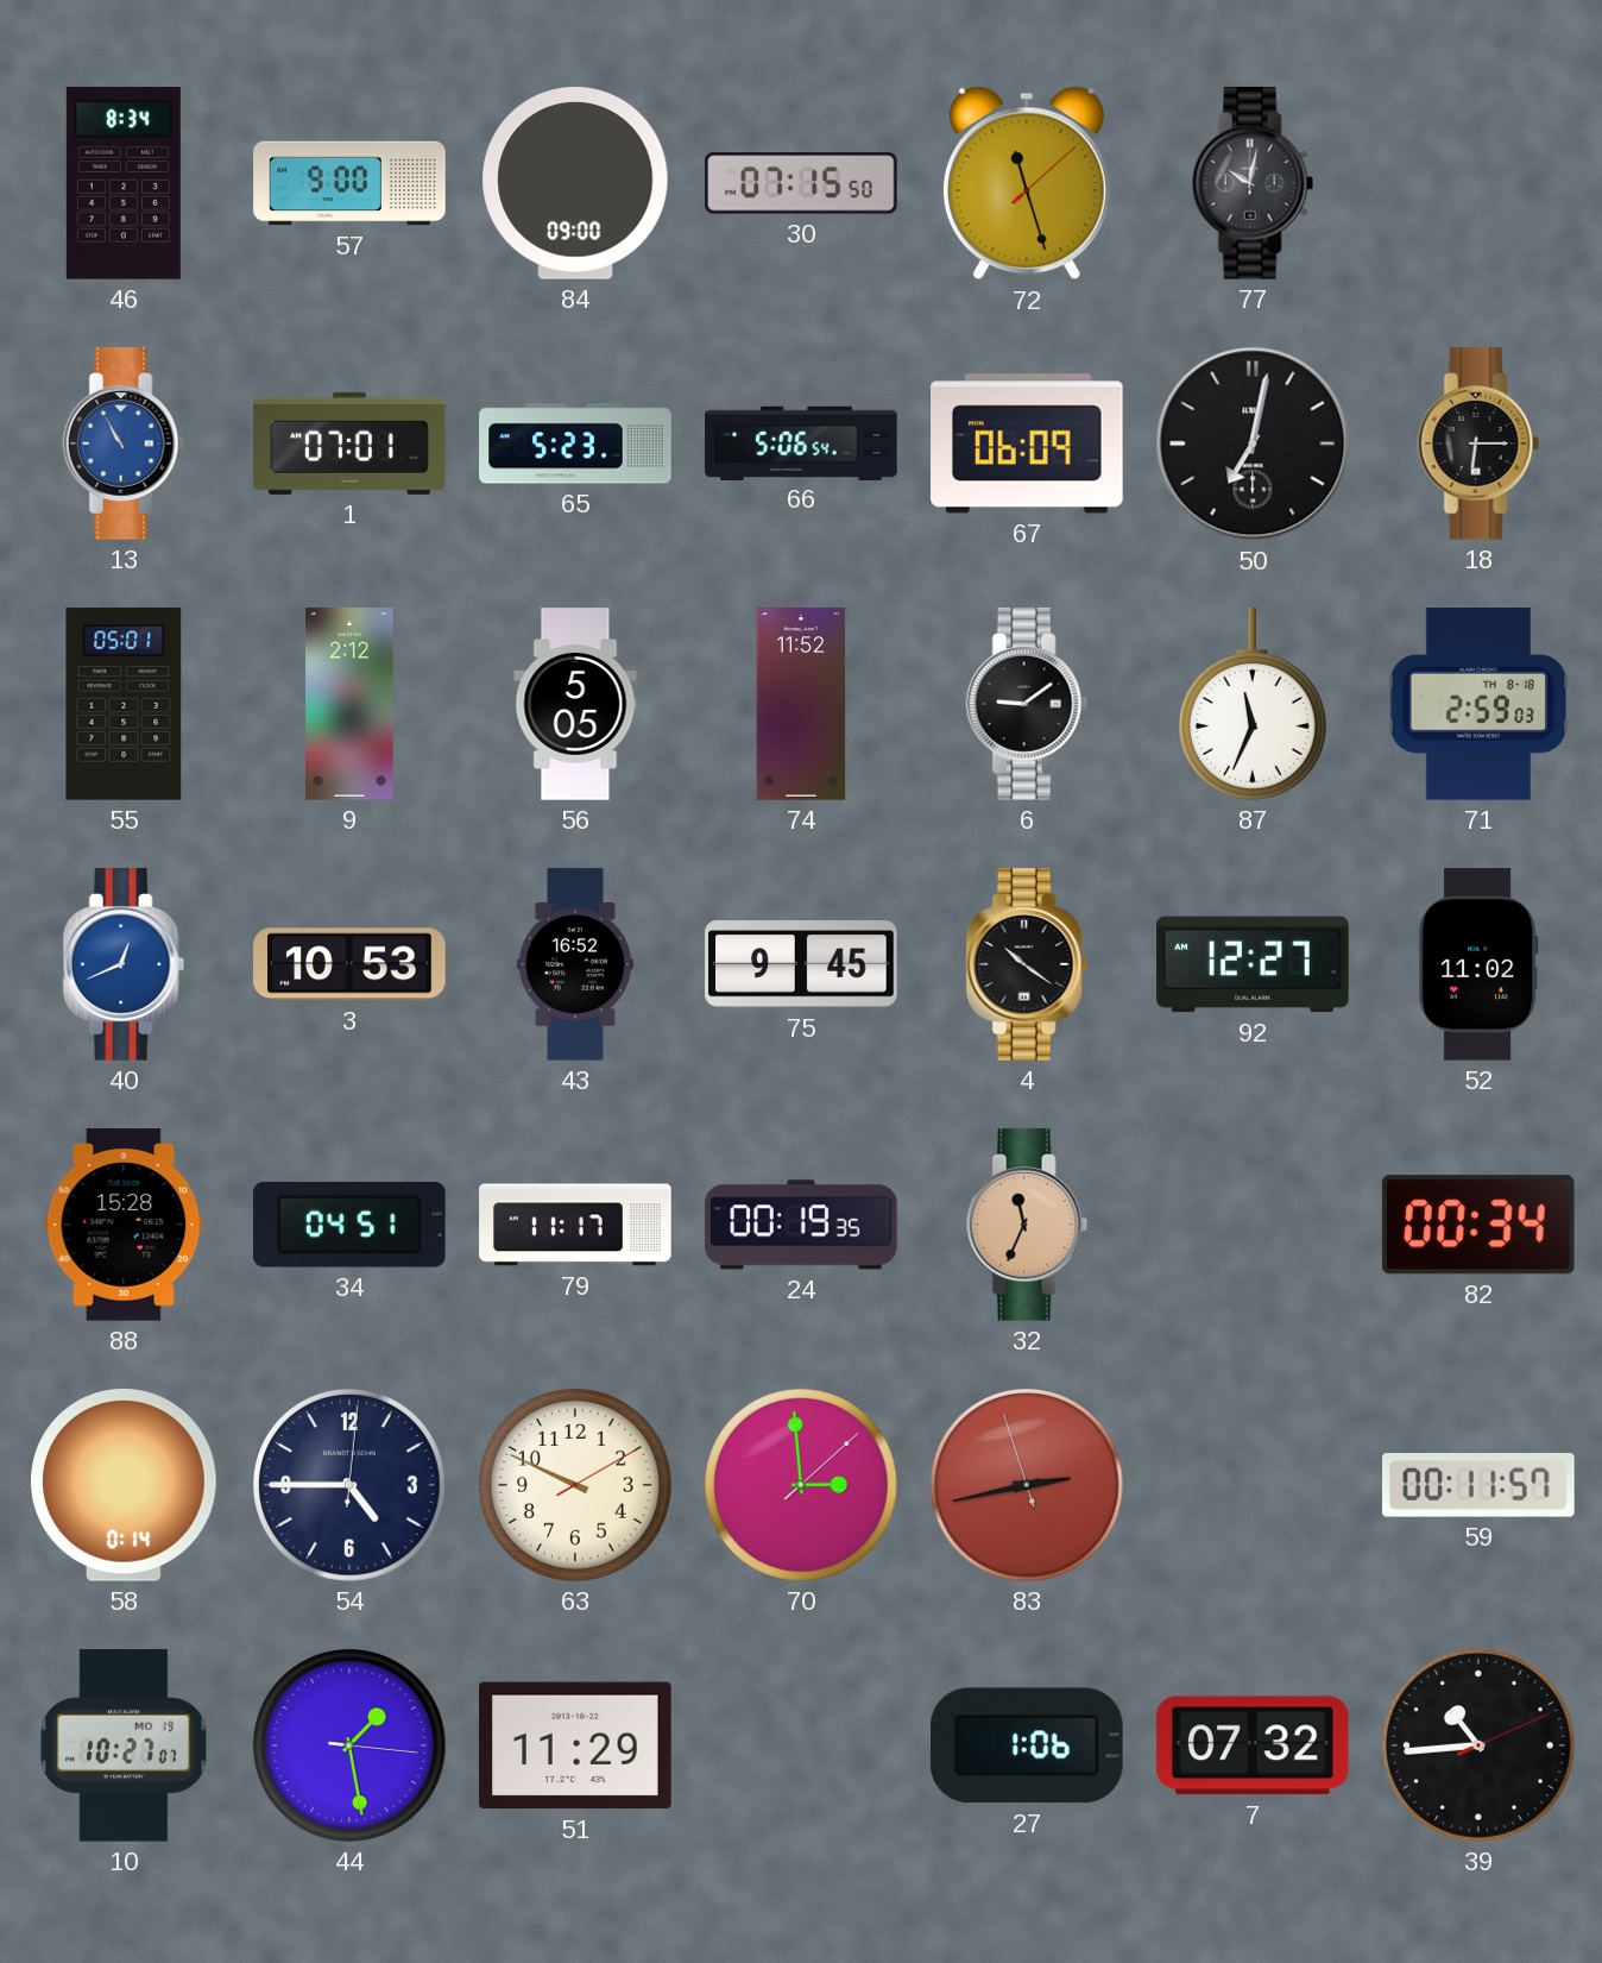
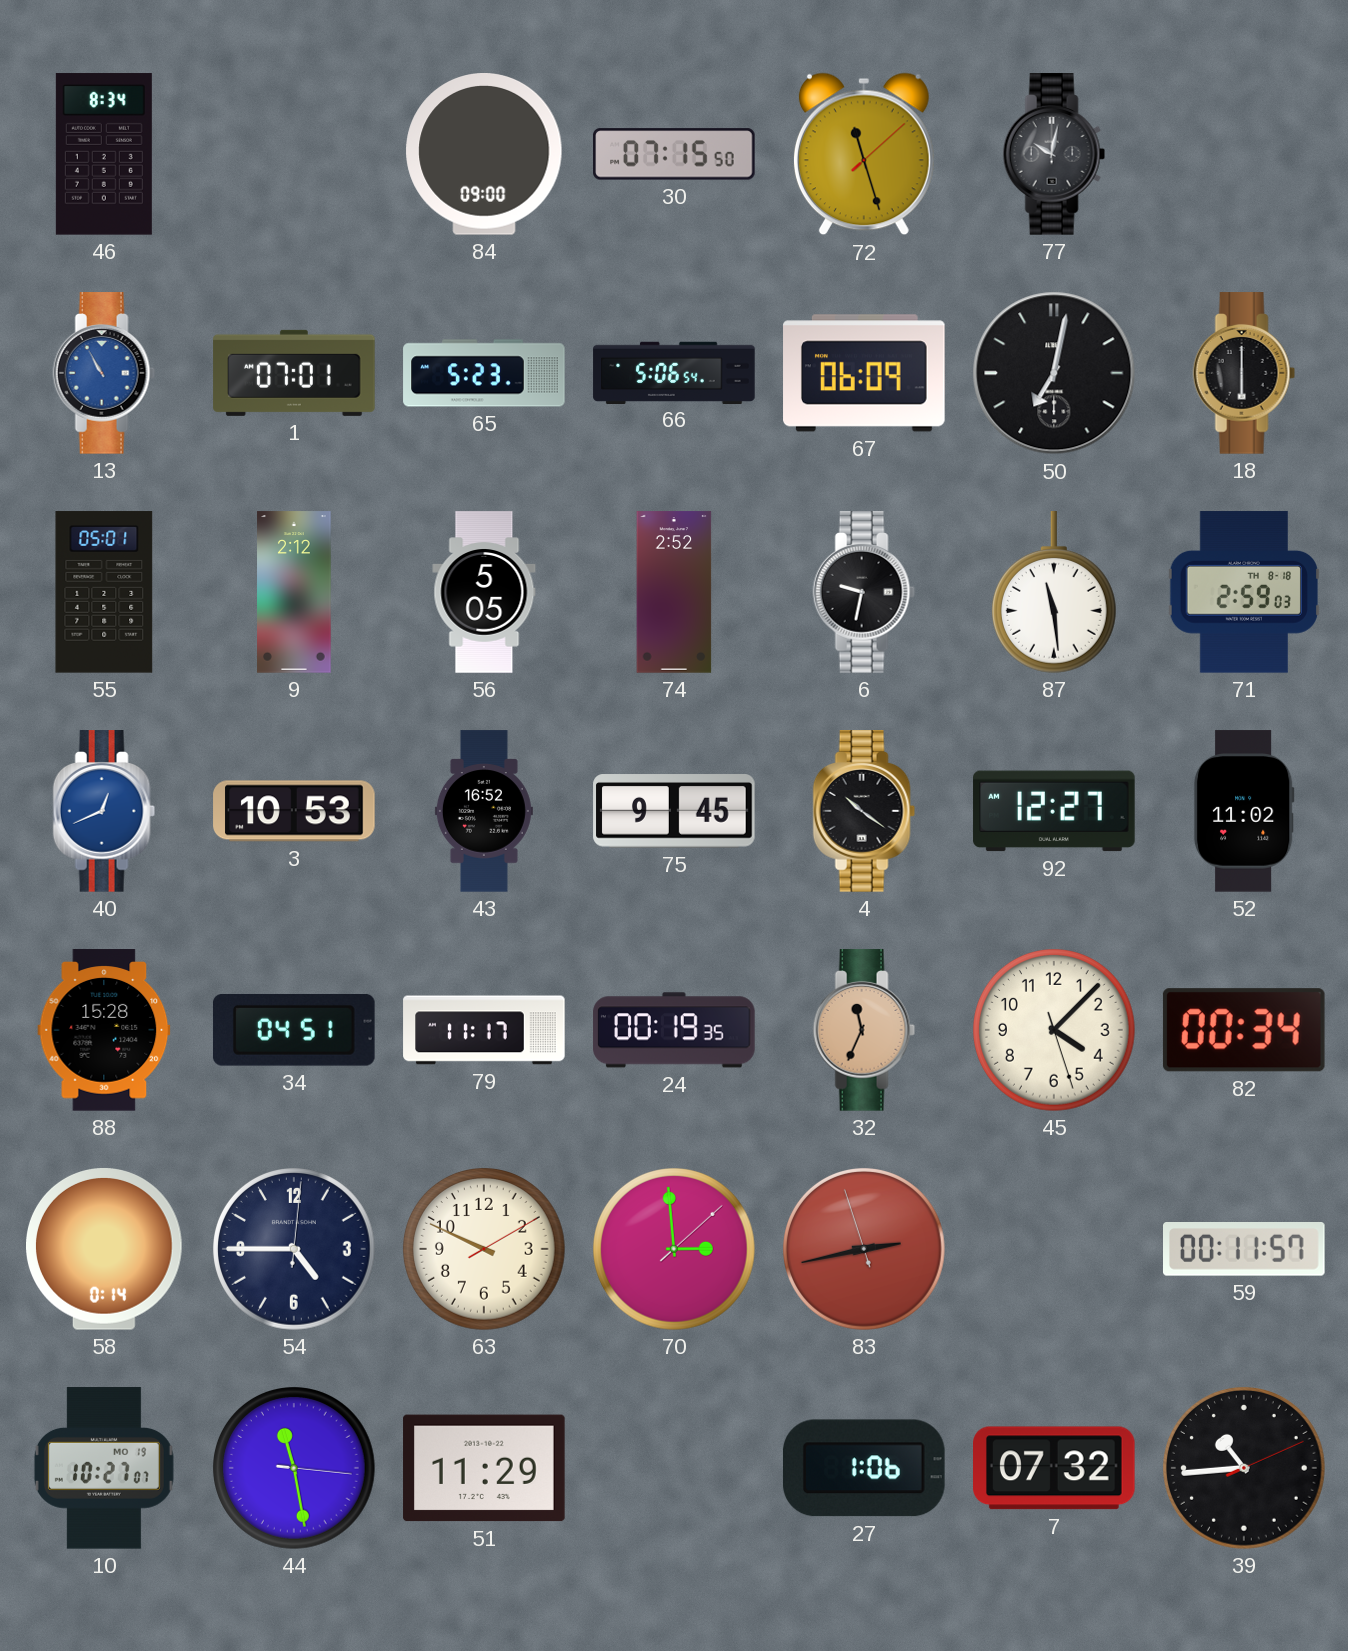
57: 9:00 -> none (349, 183)
18: 6:15 -> 6:00 (1244, 373)
74: 11:52 -> 2:52 (674, 592)
6: 9:09 -> 9:32 (864, 592)
87: 11:34 -> 11:29 (1054, 592)
45: none -> 4:07 (1055, 1031)
44: 1:28 -> 11:28 (295, 1469)
